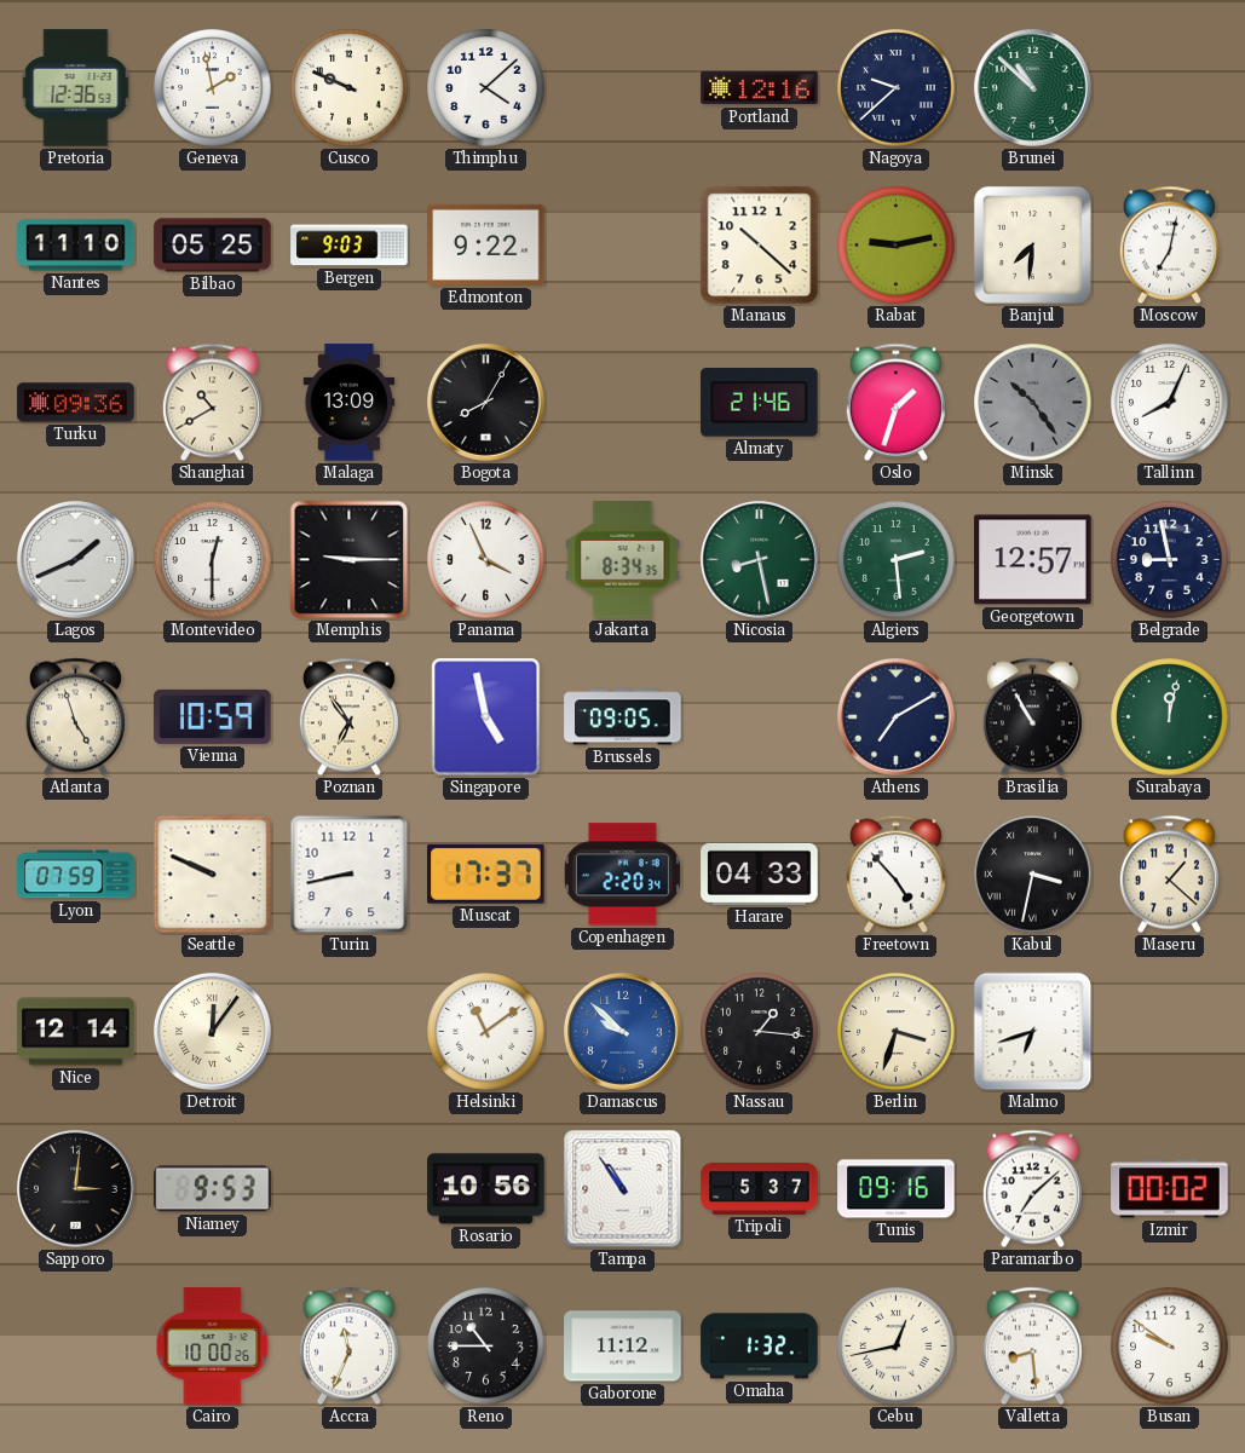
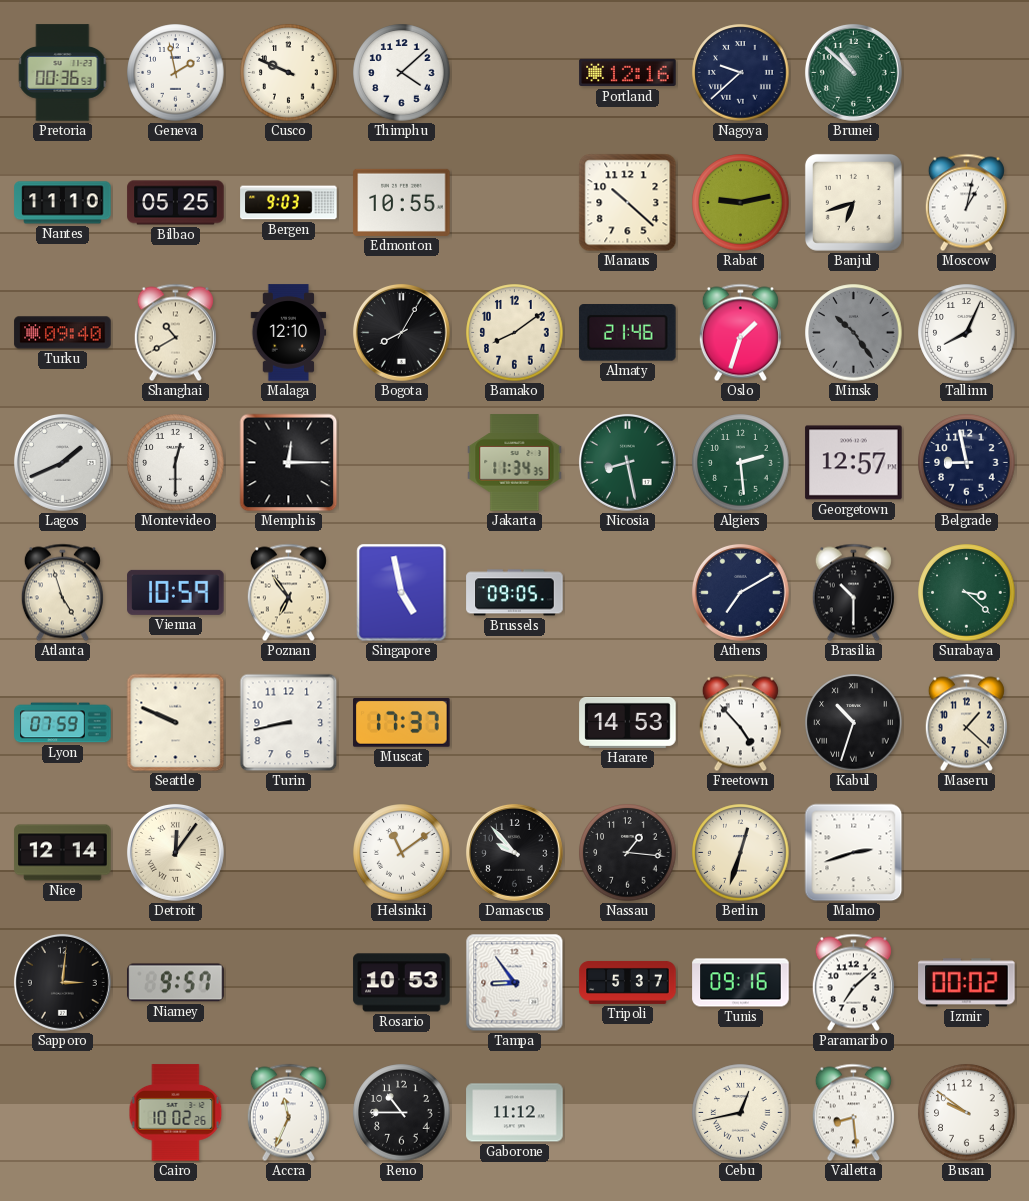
Pretoria: 12:36 -> 00:36 (63, 73)
Edmonton: 9:22 -> 10:55 (402, 202)
Banjul: 7:31 -> 6:42 (853, 202)
Moscow: 7:02 -> 1:02 (966, 203)
Turku: 09:36 -> 09:40 (63, 333)
Malaga: 13:09 -> 12:10 (289, 333)
Bamako: none -> 8:09 (515, 333)
Memphis: 9:15 -> 12:15 (289, 463)
Panama: 3:56 -> none (486, 560)
Jakarta: 8:34 -> 11:34 (515, 463)
Brasilia: 10:55 -> 10:30 (853, 593)
Surabaya: 12:02 -> 3:22 (967, 593)
Copenhagen: 2:20 -> none (622, 875)
Harare: 04:33 -> 14:53 (628, 722)
Kabul: 3:32 -> 10:33 (854, 723)
Damascus: 9:52 -> 9:53 (514, 852)
Damascus dial: blue -> black (514, 852)
Berlin: 3:33 -> 12:33 (741, 853)
Malmo: 6:42 -> 2:42 (854, 853)
Niamey: 9:53 -> 9:57 (176, 983)
Rosario: 10:56 -> 10:53 (402, 983)
Tampa: 10:54 -> 8:54 (515, 983)
Cairo: 10:00 -> 10:02 (176, 1113)
Omaha: 1:32 -> none (760, 1347)
